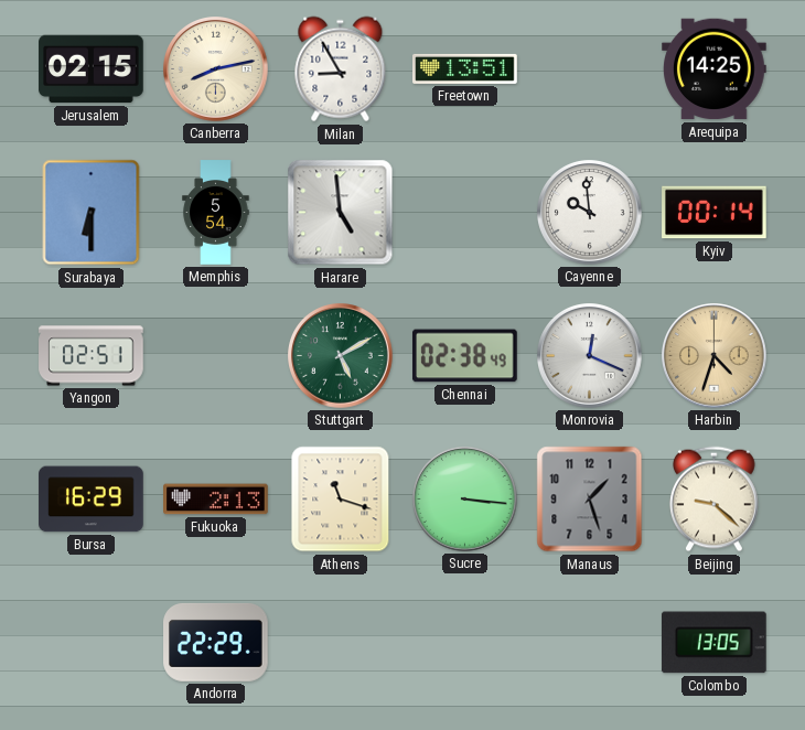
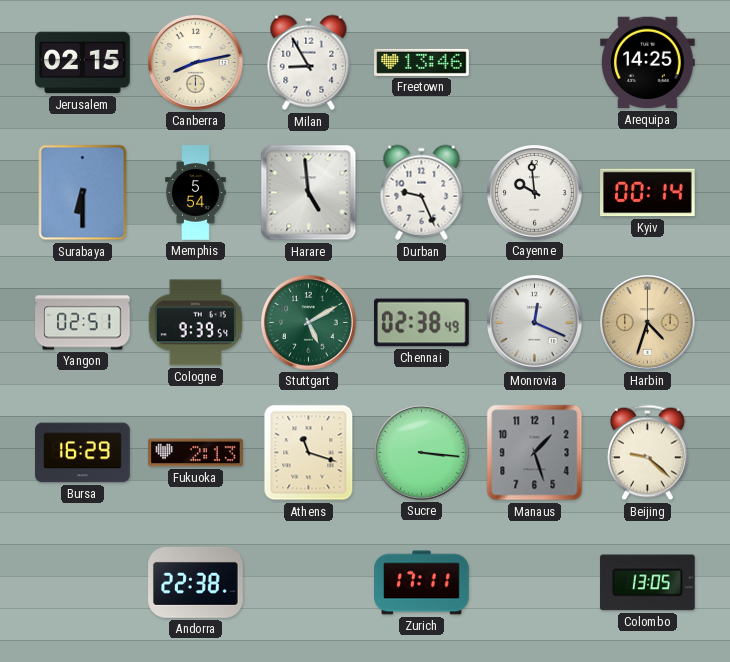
Freetown: 13:51 -> 13:46 (422, 62)
Durban: none -> 9:26 (422, 193)
Cologne: none -> 9:39 (195, 323)
Andorra: 22:29 -> 22:38 (196, 582)
Zurich: none -> 17:11 (422, 583)
